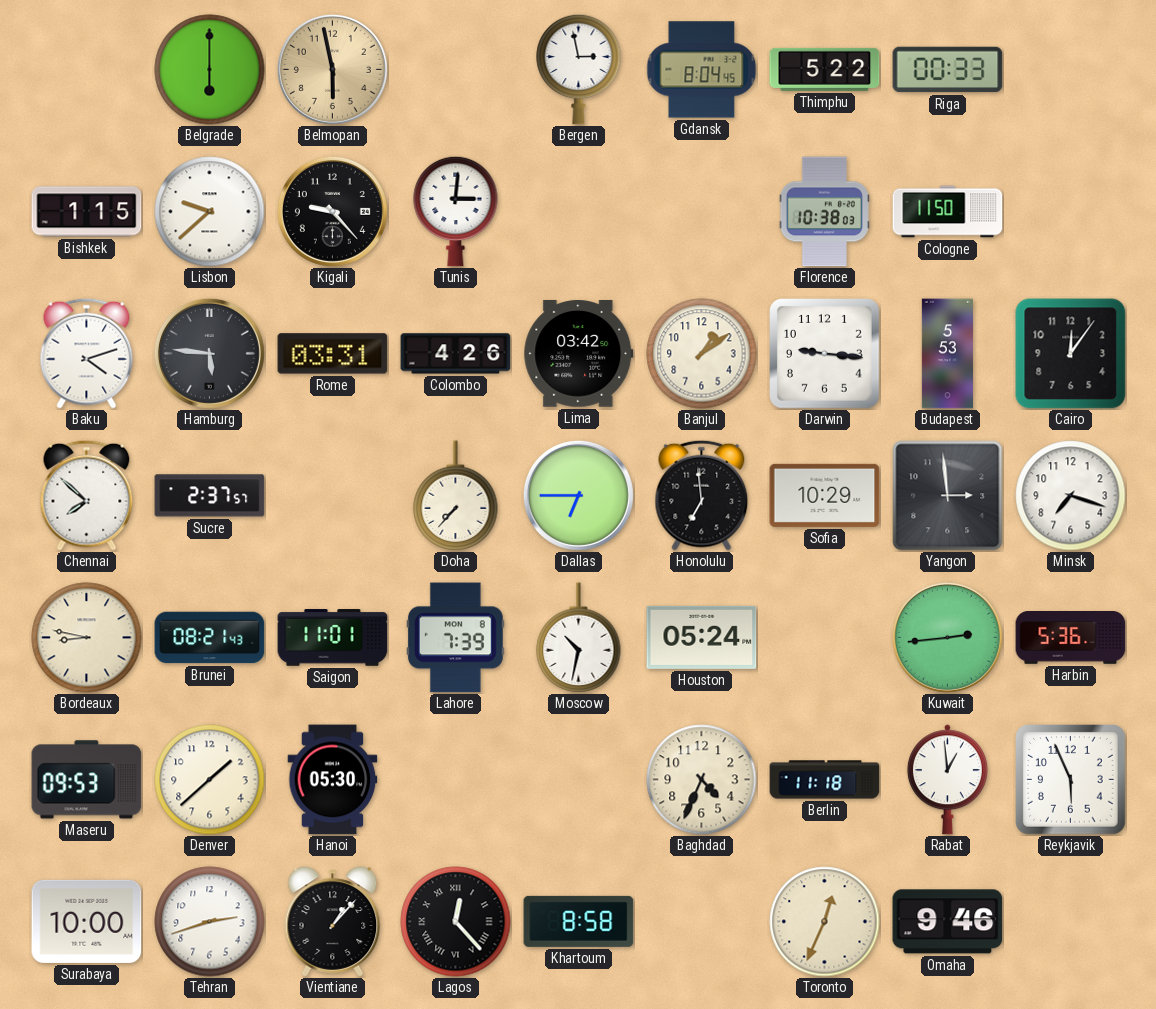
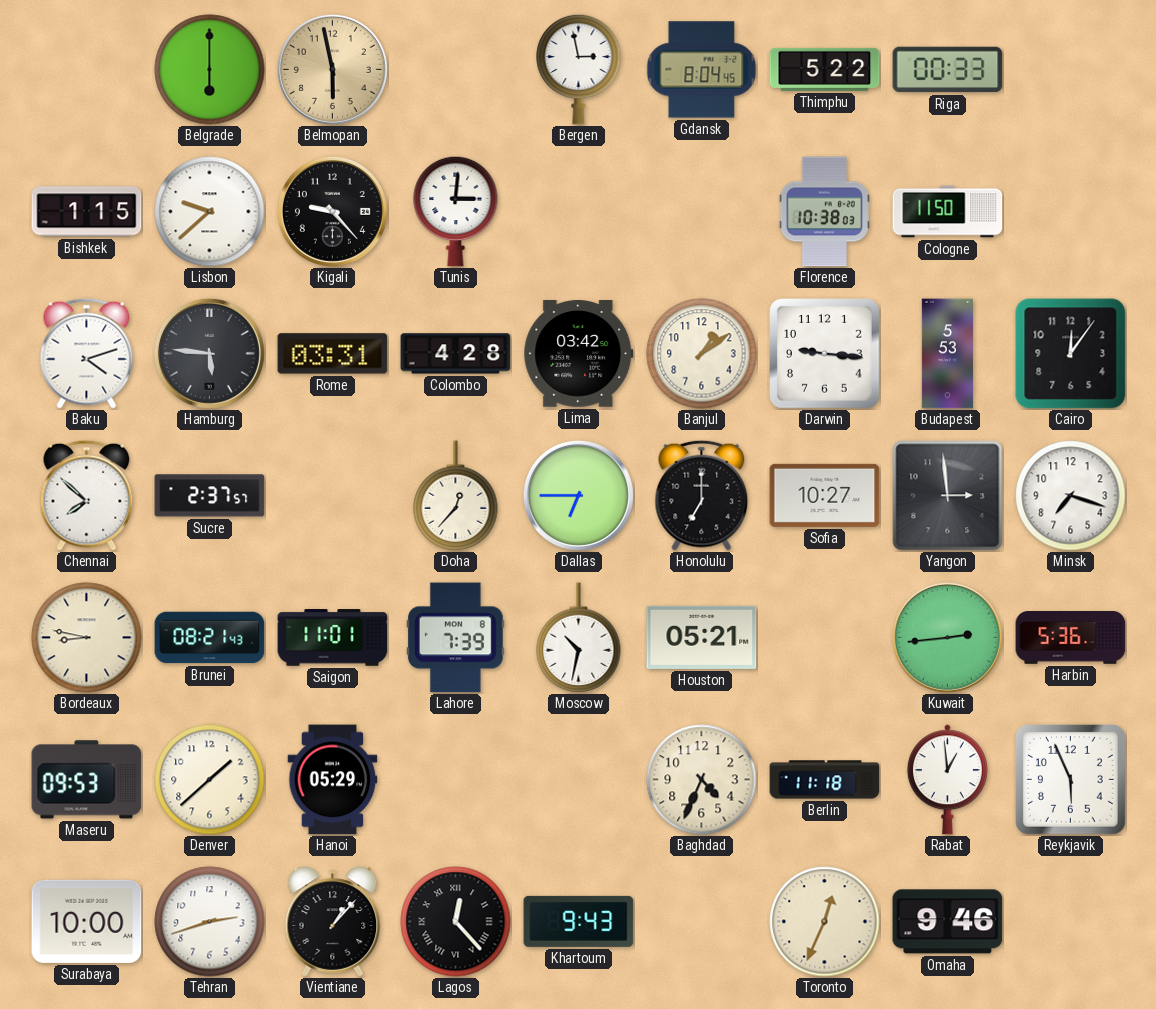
Colombo: 4:26 -> 4:28 (456, 354)
Doha: 7:37 -> 12:37 (456, 495)
Honolulu: 6:59 -> 7:00 (702, 495)
Sofia: 10:29 -> 10:27 (825, 495)
Houston: 05:24 -> 05:21 (702, 637)
Hanoi: 05:30 -> 05:29 (333, 780)
Khartoum: 8:58 -> 9:43 (579, 921)
